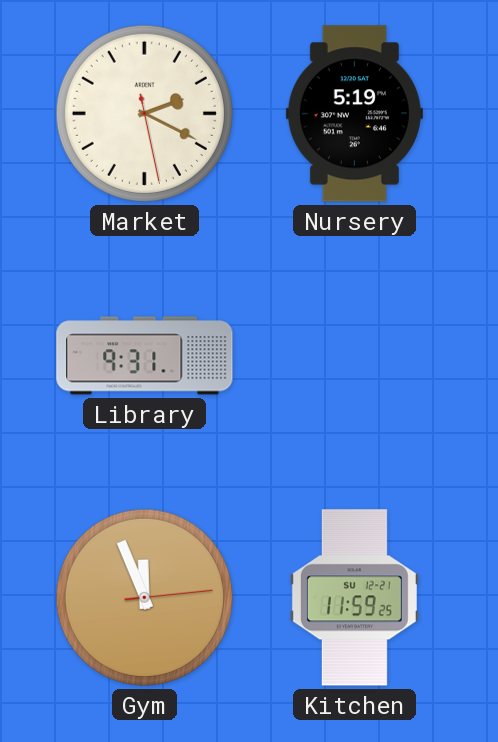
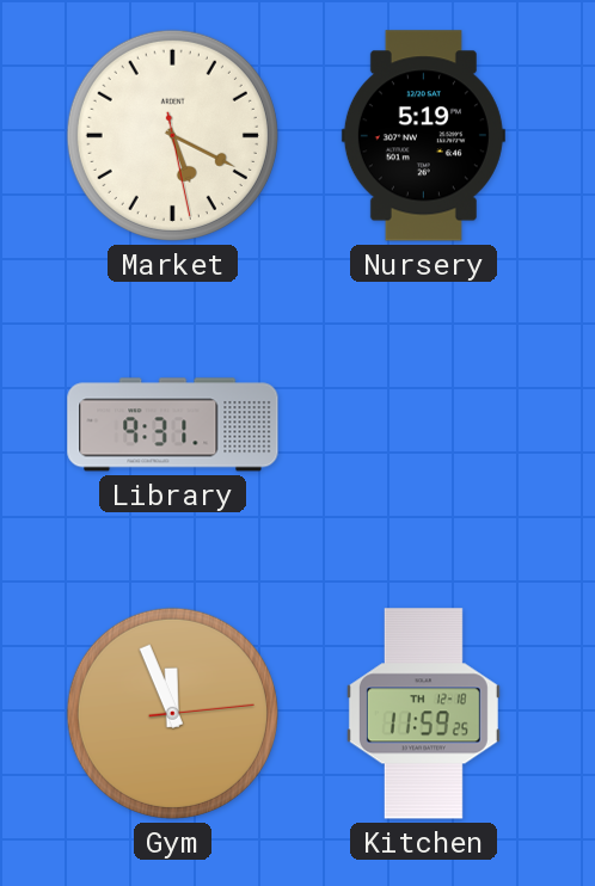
Market: 2:19 -> 5:19 (172, 135)
Kitchen date: SU 12-21 -> TH 12-18 (423, 714)
